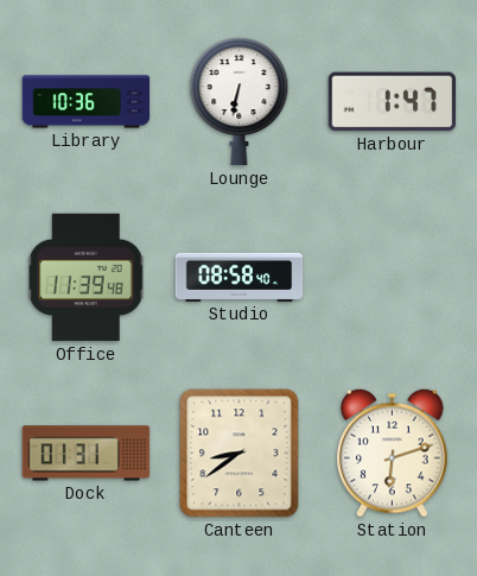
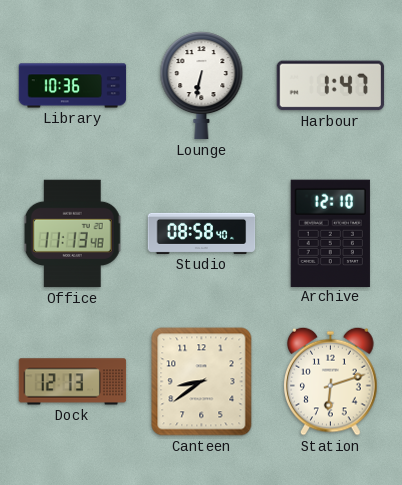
Office: 11:39 -> 11:13 (73, 234)
Archive: none -> 12:10 (330, 233)
Dock: 01:31 -> 12:13 (73, 382)
